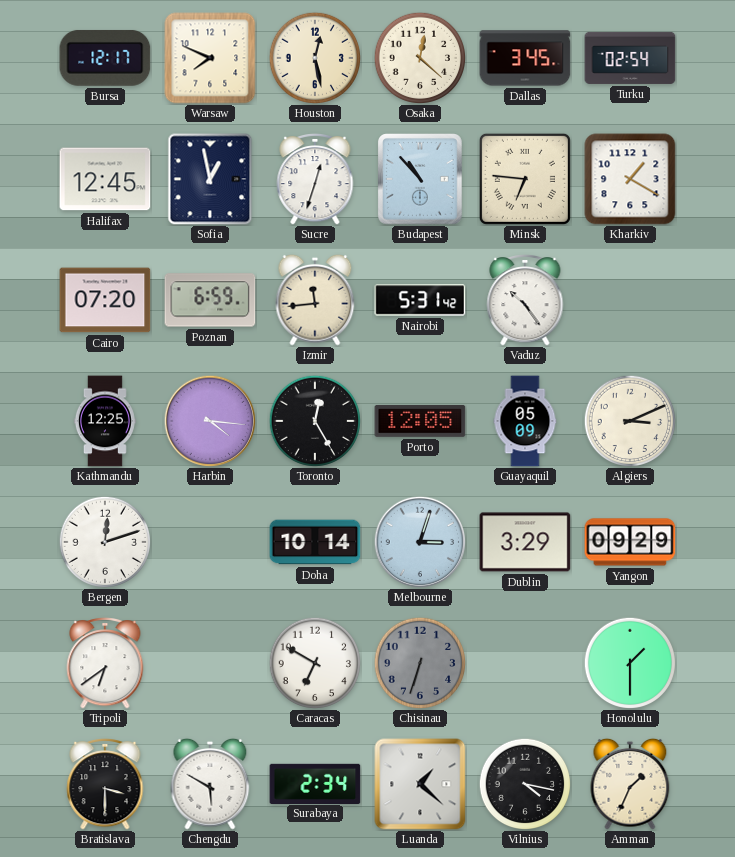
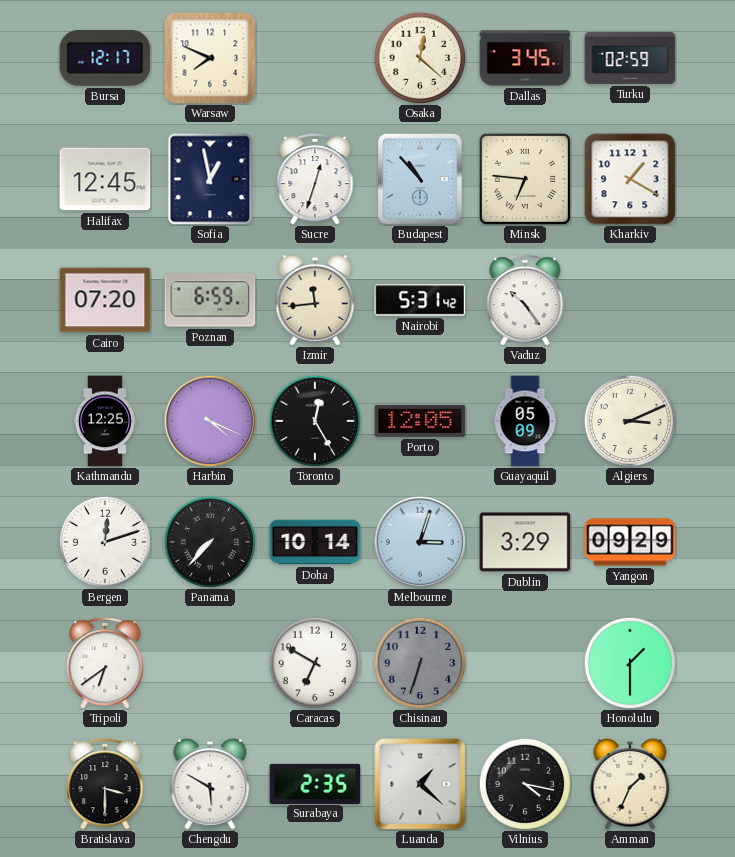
Houston: 12:28 -> none (314, 57)
Turku: 02:54 -> 02:59 (630, 58)
Harbin: 4:16 -> 4:19 (210, 421)
Panama: none -> 7:37 (209, 541)
Surabaya: 2:34 -> 2:35 (315, 783)
